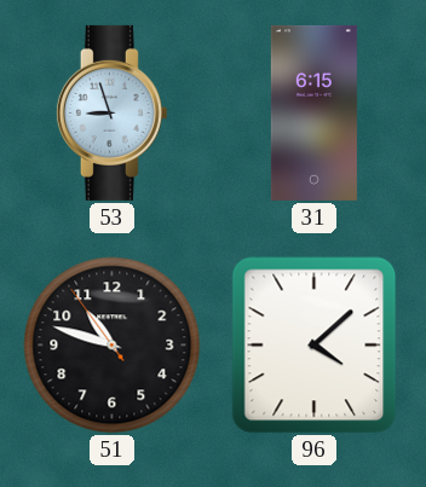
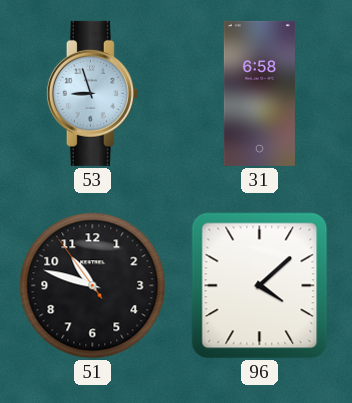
31: 6:15 -> 6:58 (259, 93)
